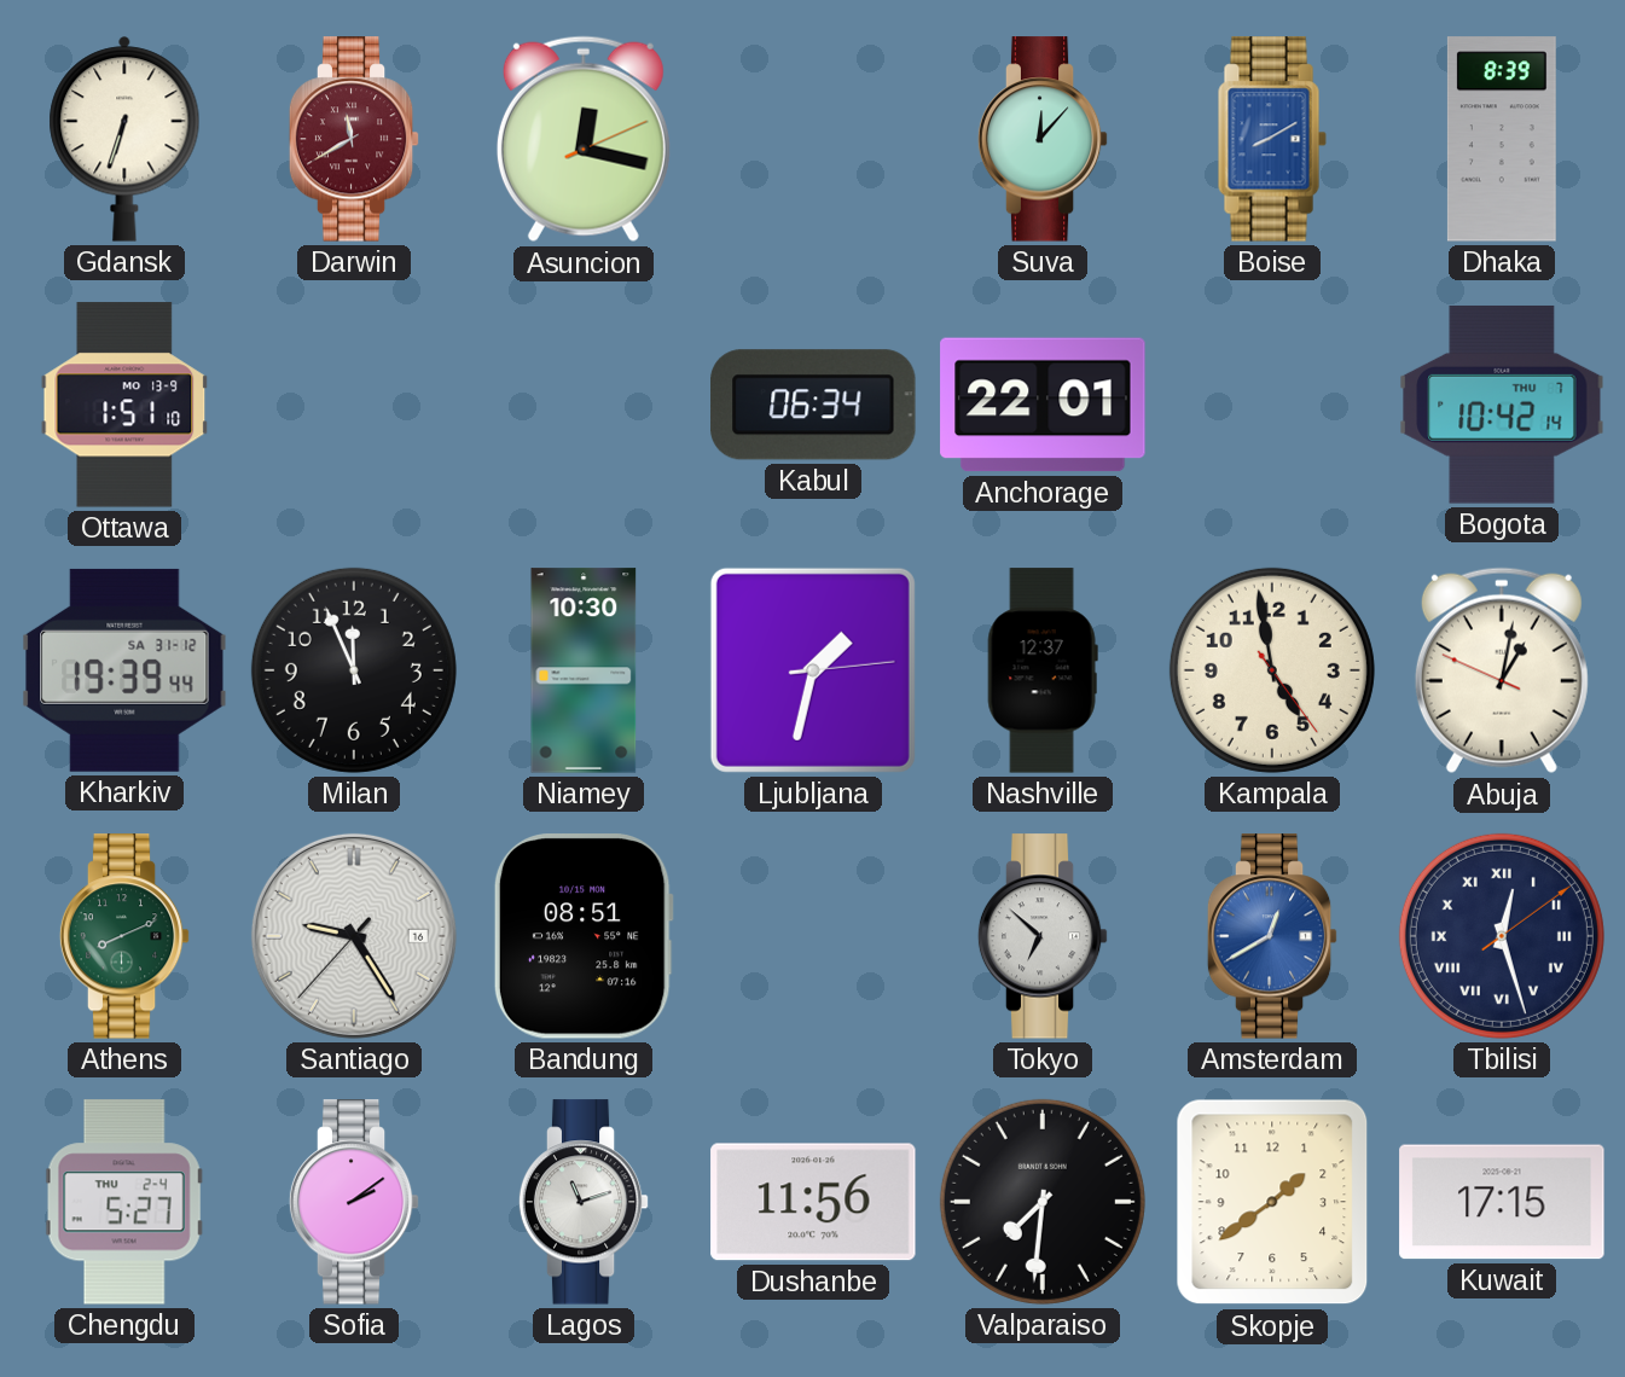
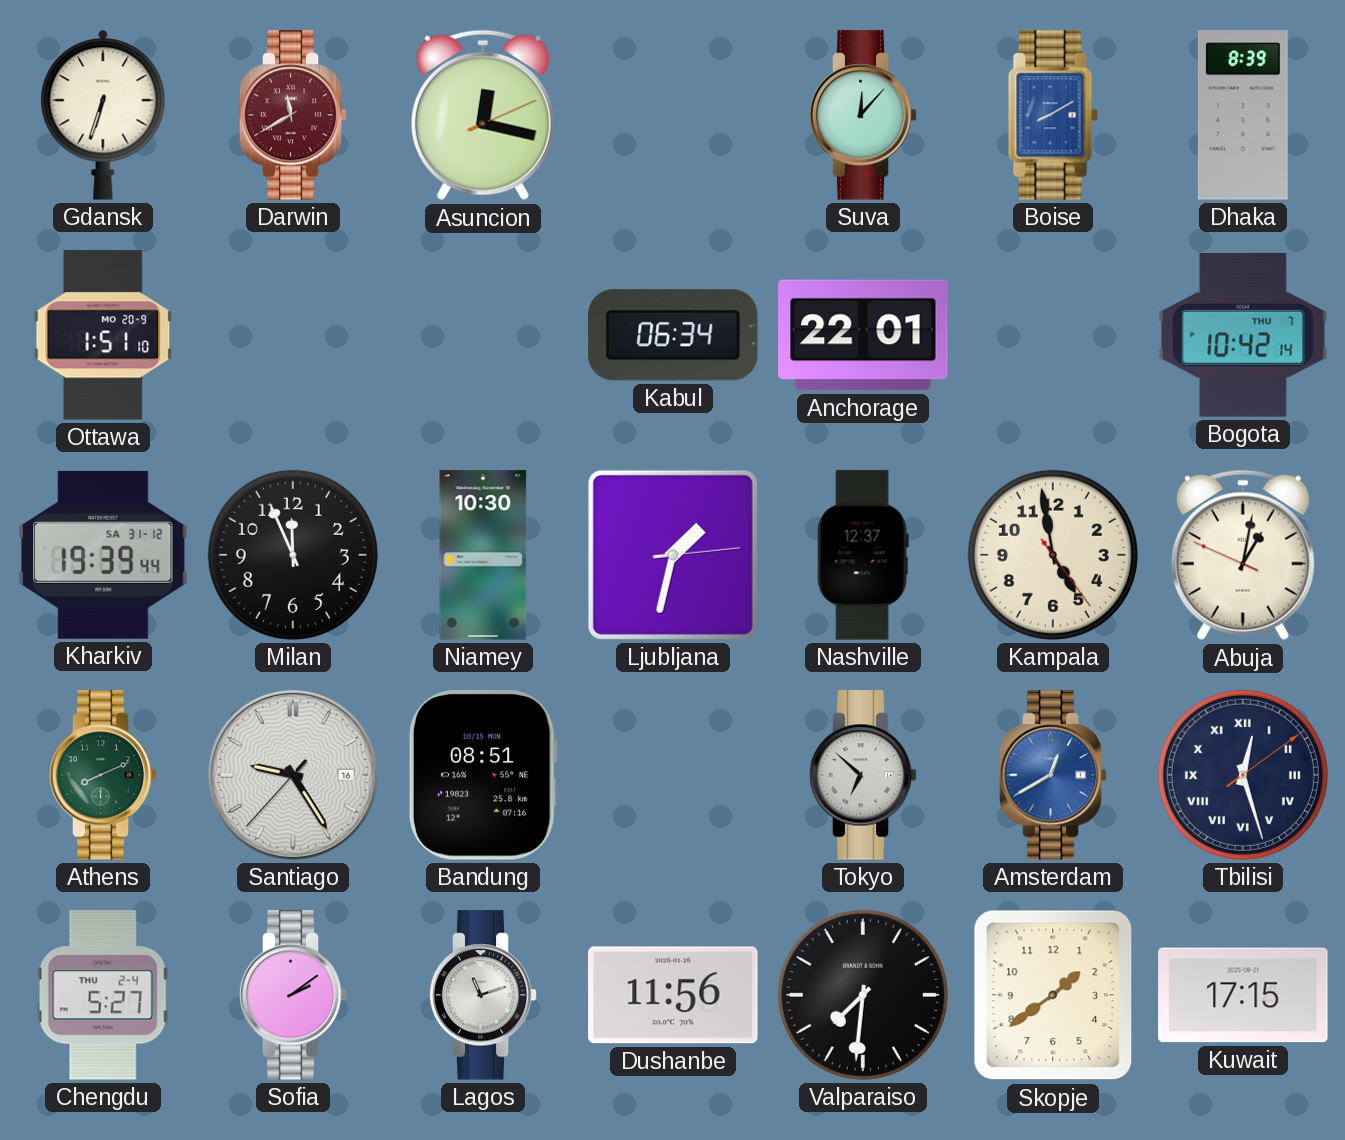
Ottawa date: MO 13-9 -> MO 20-9 (103, 335)
